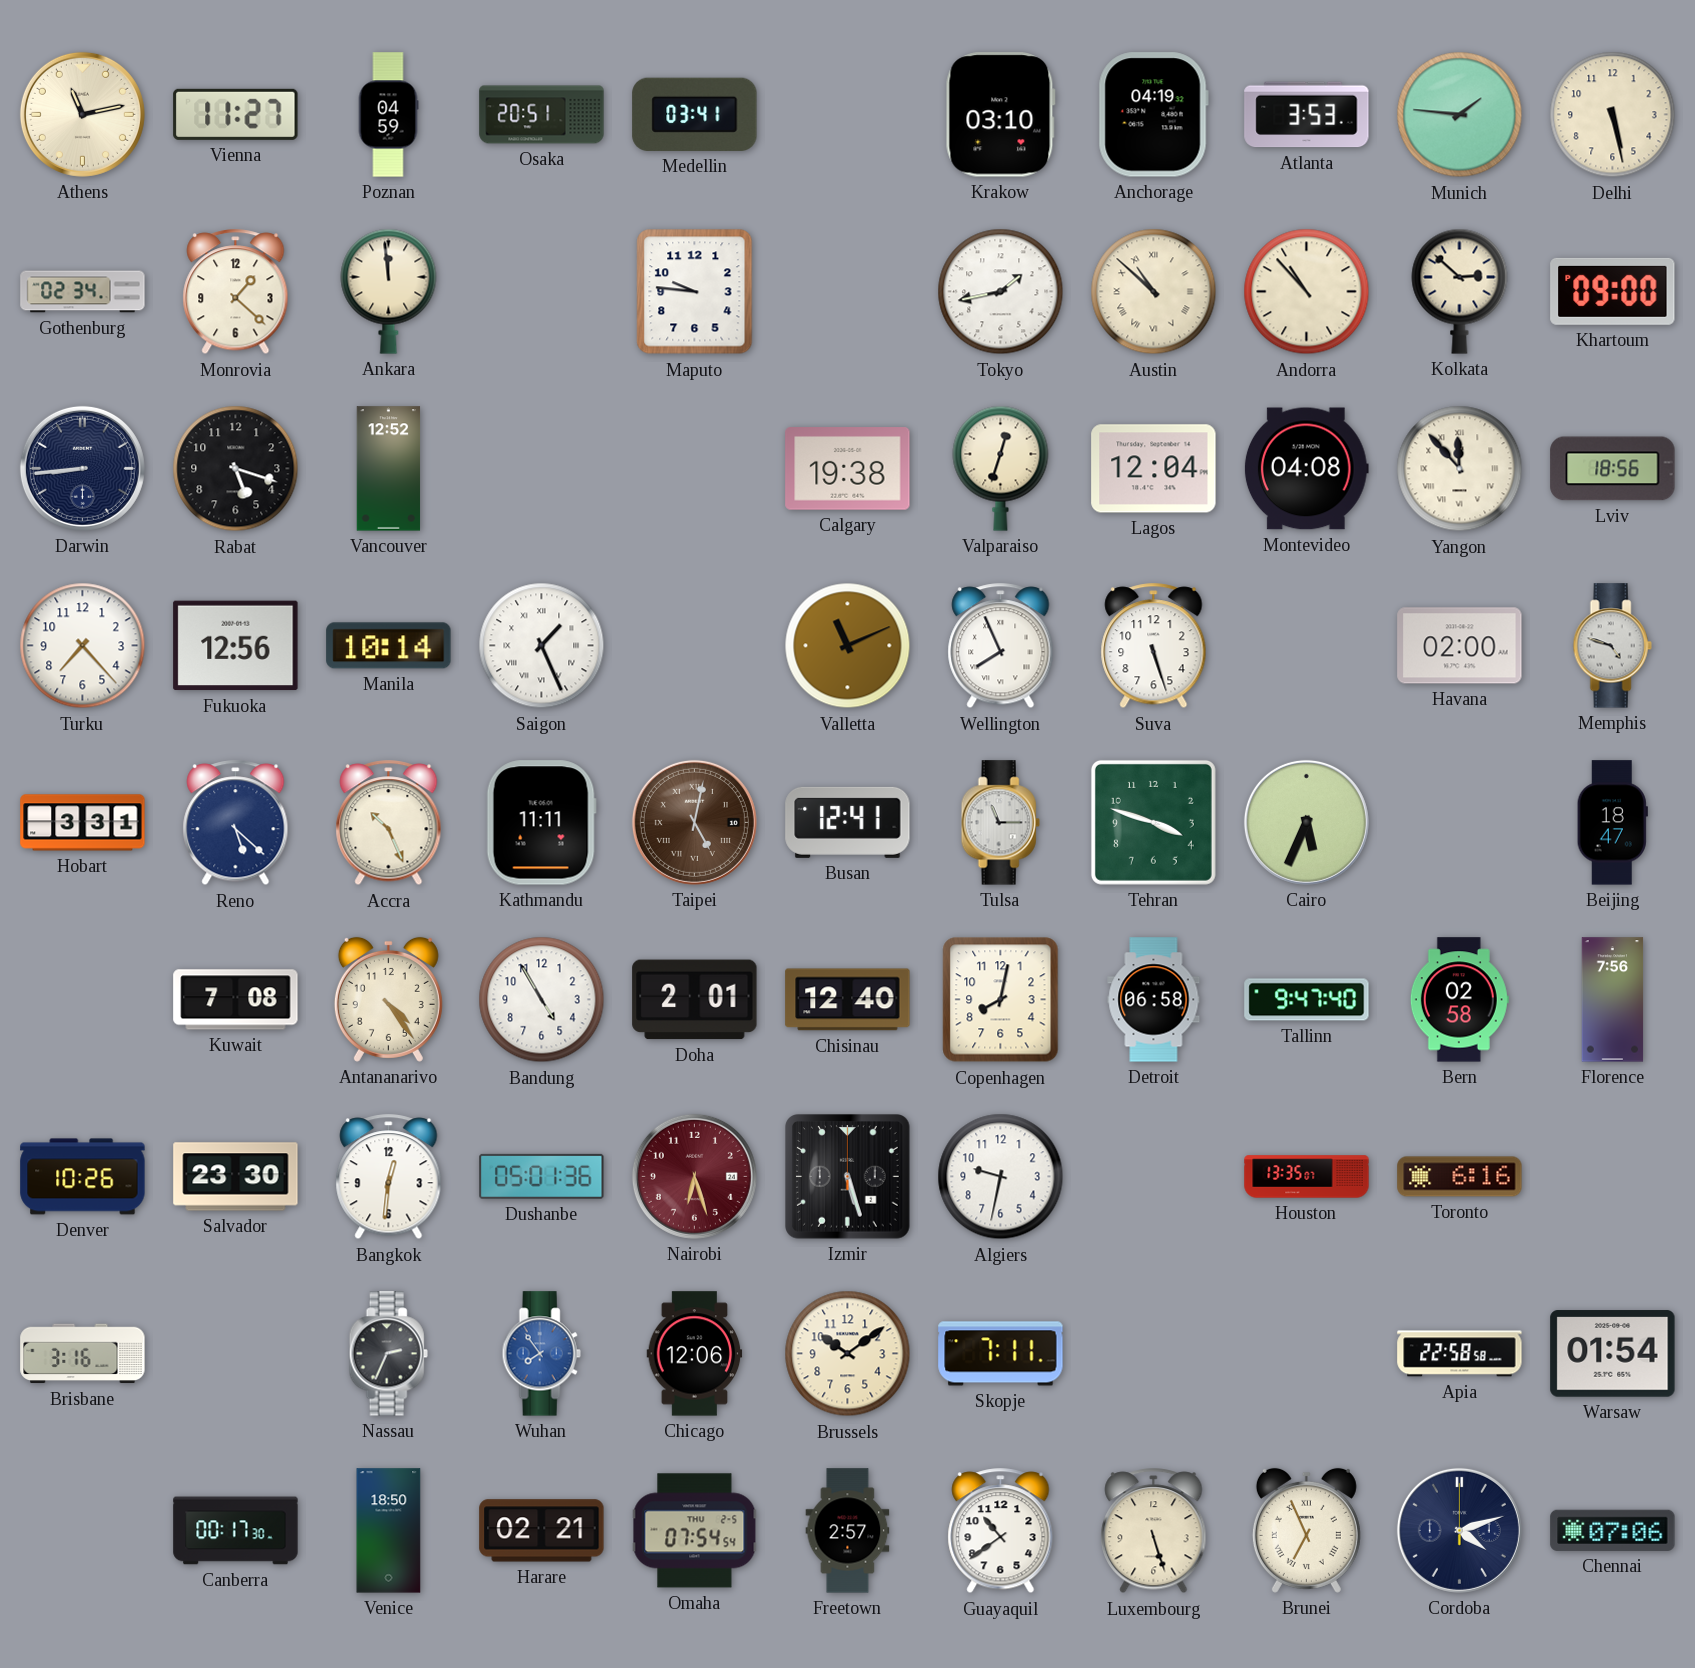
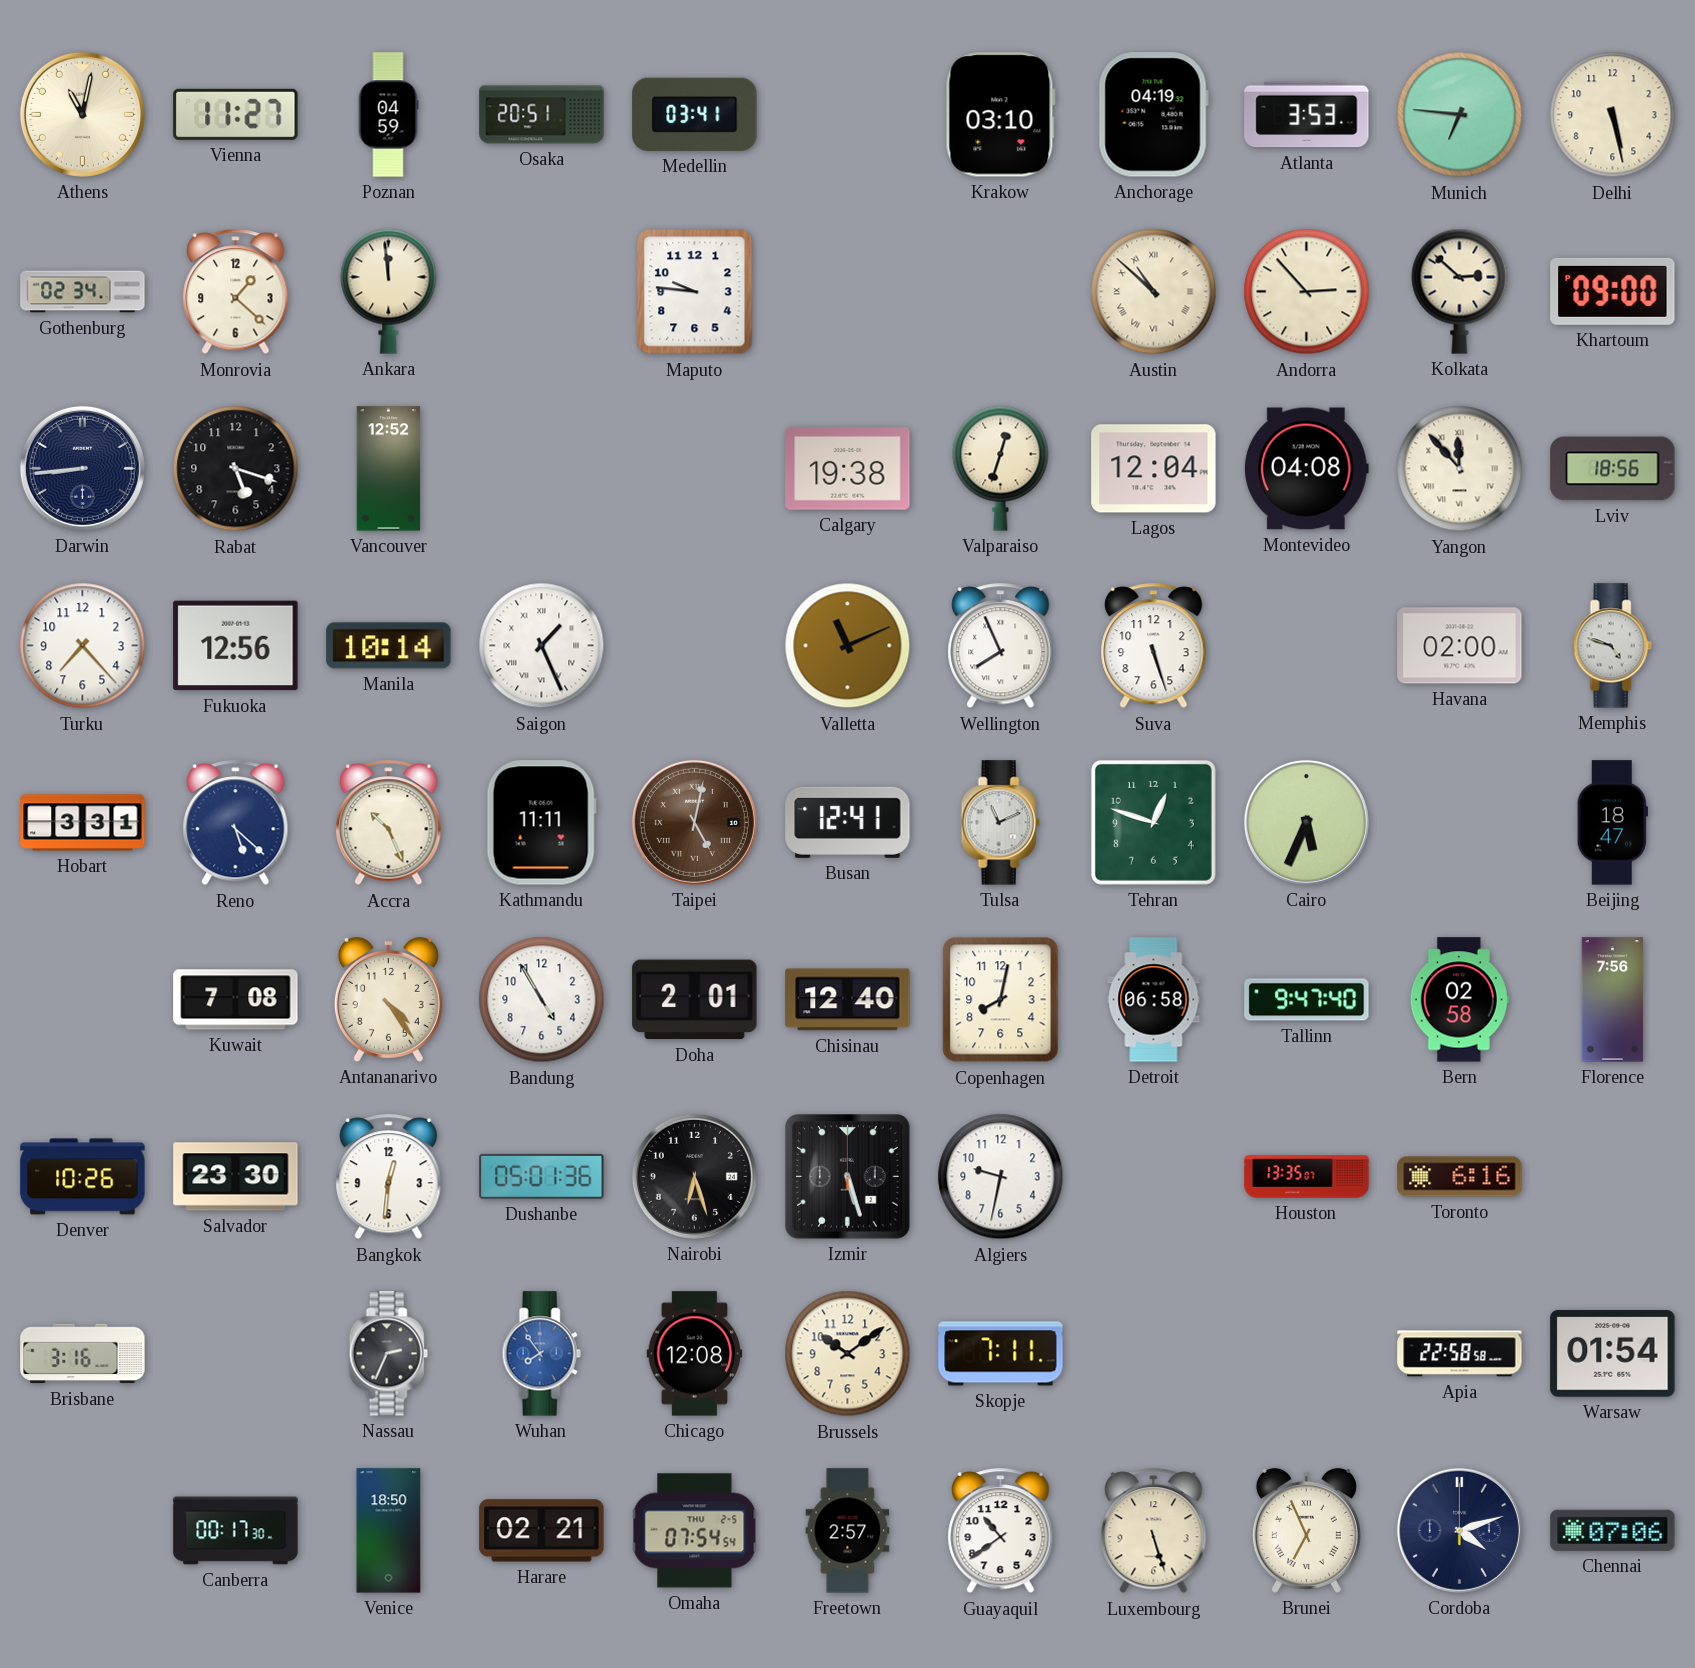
Athens: 11:13 -> 11:02 (82, 114)
Munich: 1:46 -> 6:46 (1460, 115)
Tokyo: 1:43 -> none (1001, 292)
Andorra: 10:53 -> 2:53 (1307, 292)
Tulsa: 11:15 -> 11:11 (1000, 823)
Tehran: 3:48 -> 12:48 (1153, 822)
Nairobi dial: burgundy -> black (694, 1176)
Chicago: 12:06 -> 12:08 (695, 1354)
